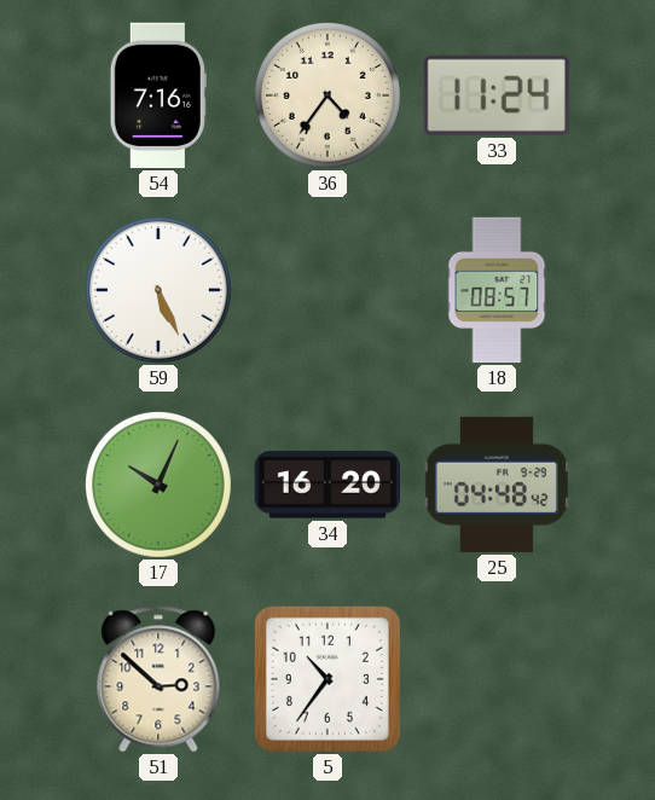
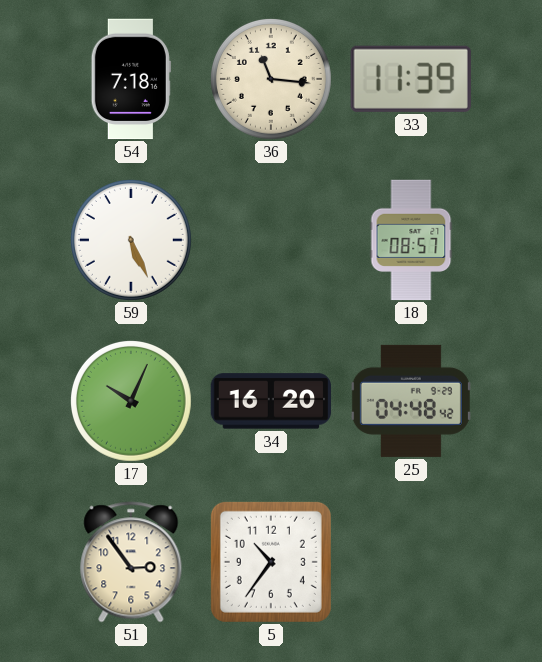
54: 7:16 -> 7:18 (131, 79)
36: 4:36 -> 11:16 (271, 79)
33: 11:24 -> 11:39 (411, 79)
51: 2:52 -> 2:54 (131, 562)
